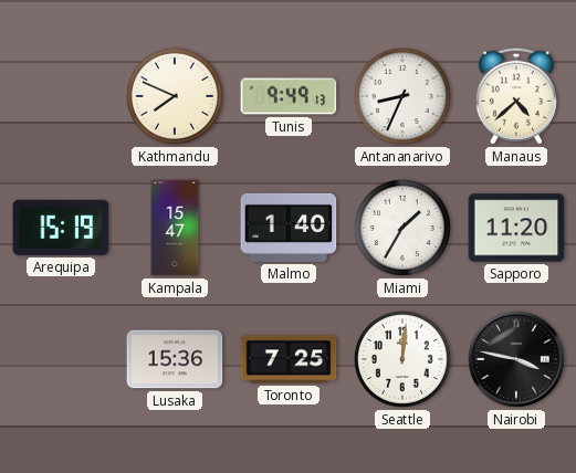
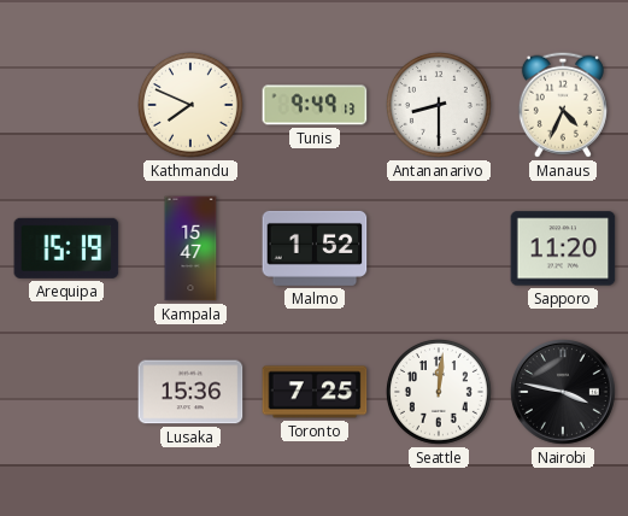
Antananarivo: 8:34 -> 8:30 (439, 105)
Manaus: 4:38 -> 4:34 (563, 105)
Malmo: 1:40 -> 1:52 (315, 248)
Miami: 1:35 -> none (402, 228)
